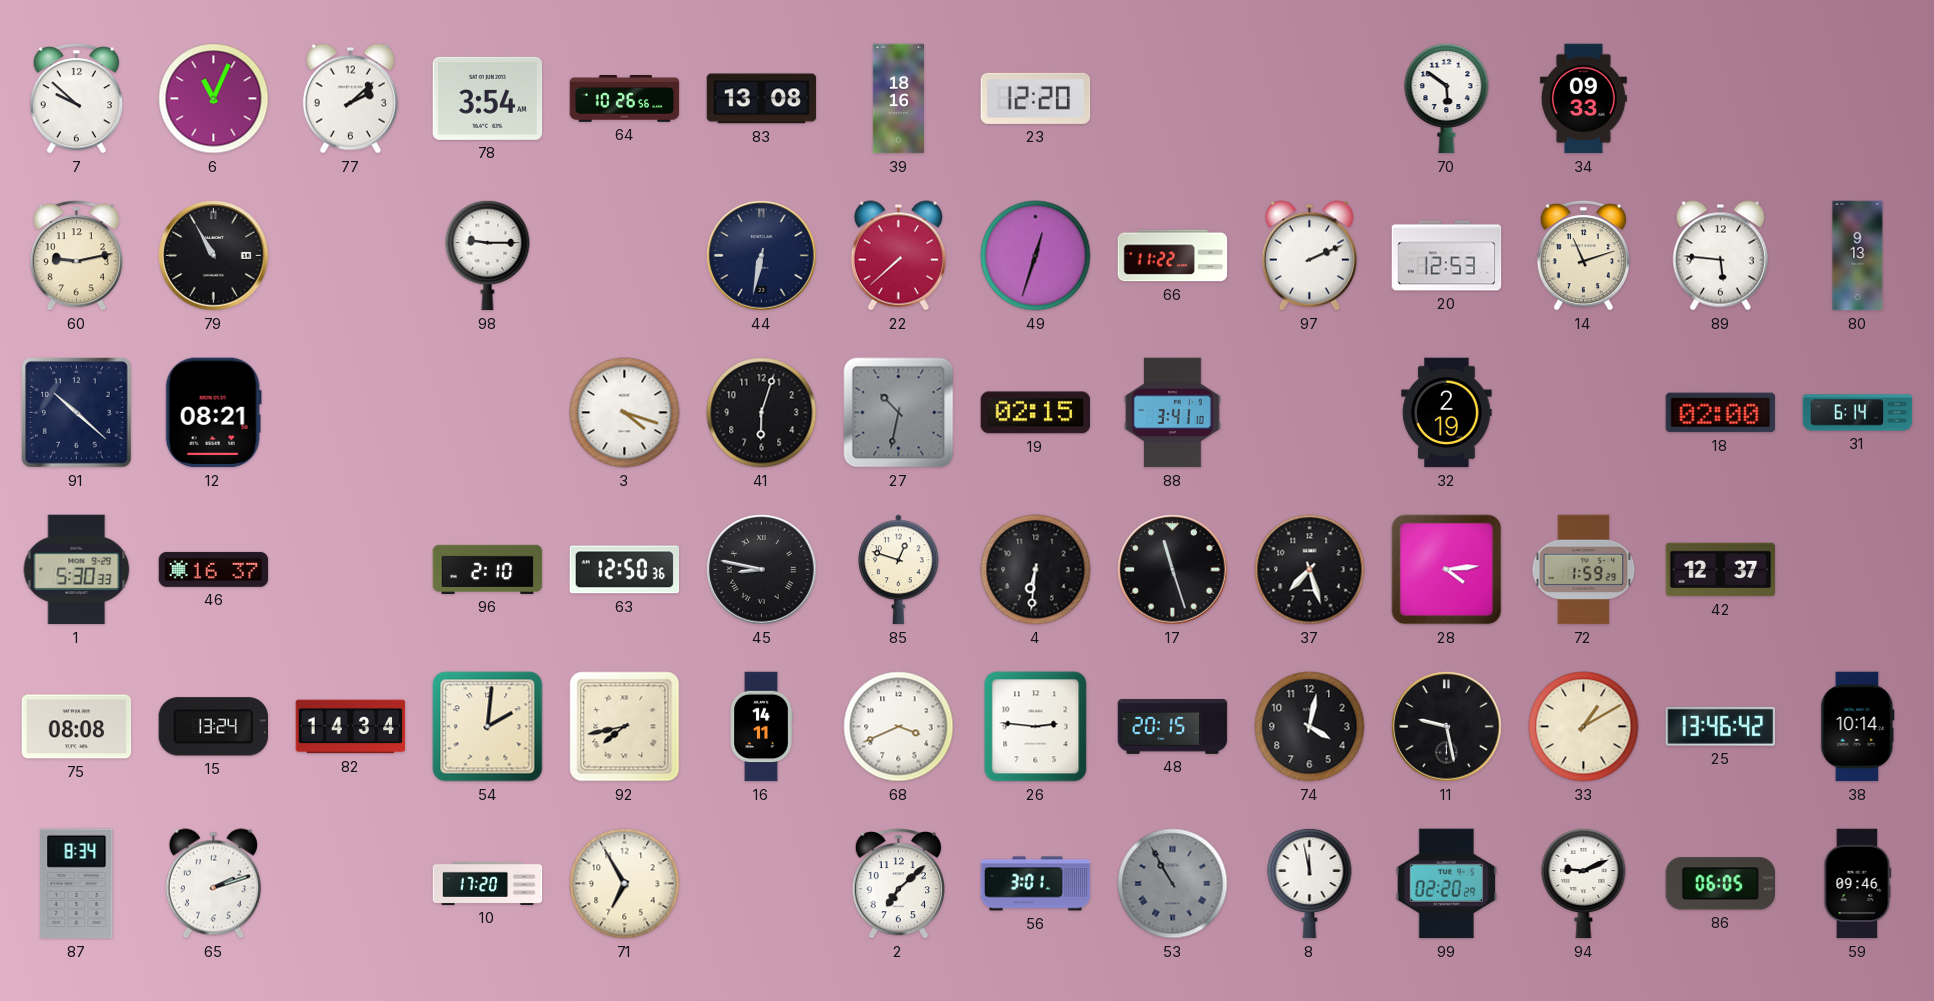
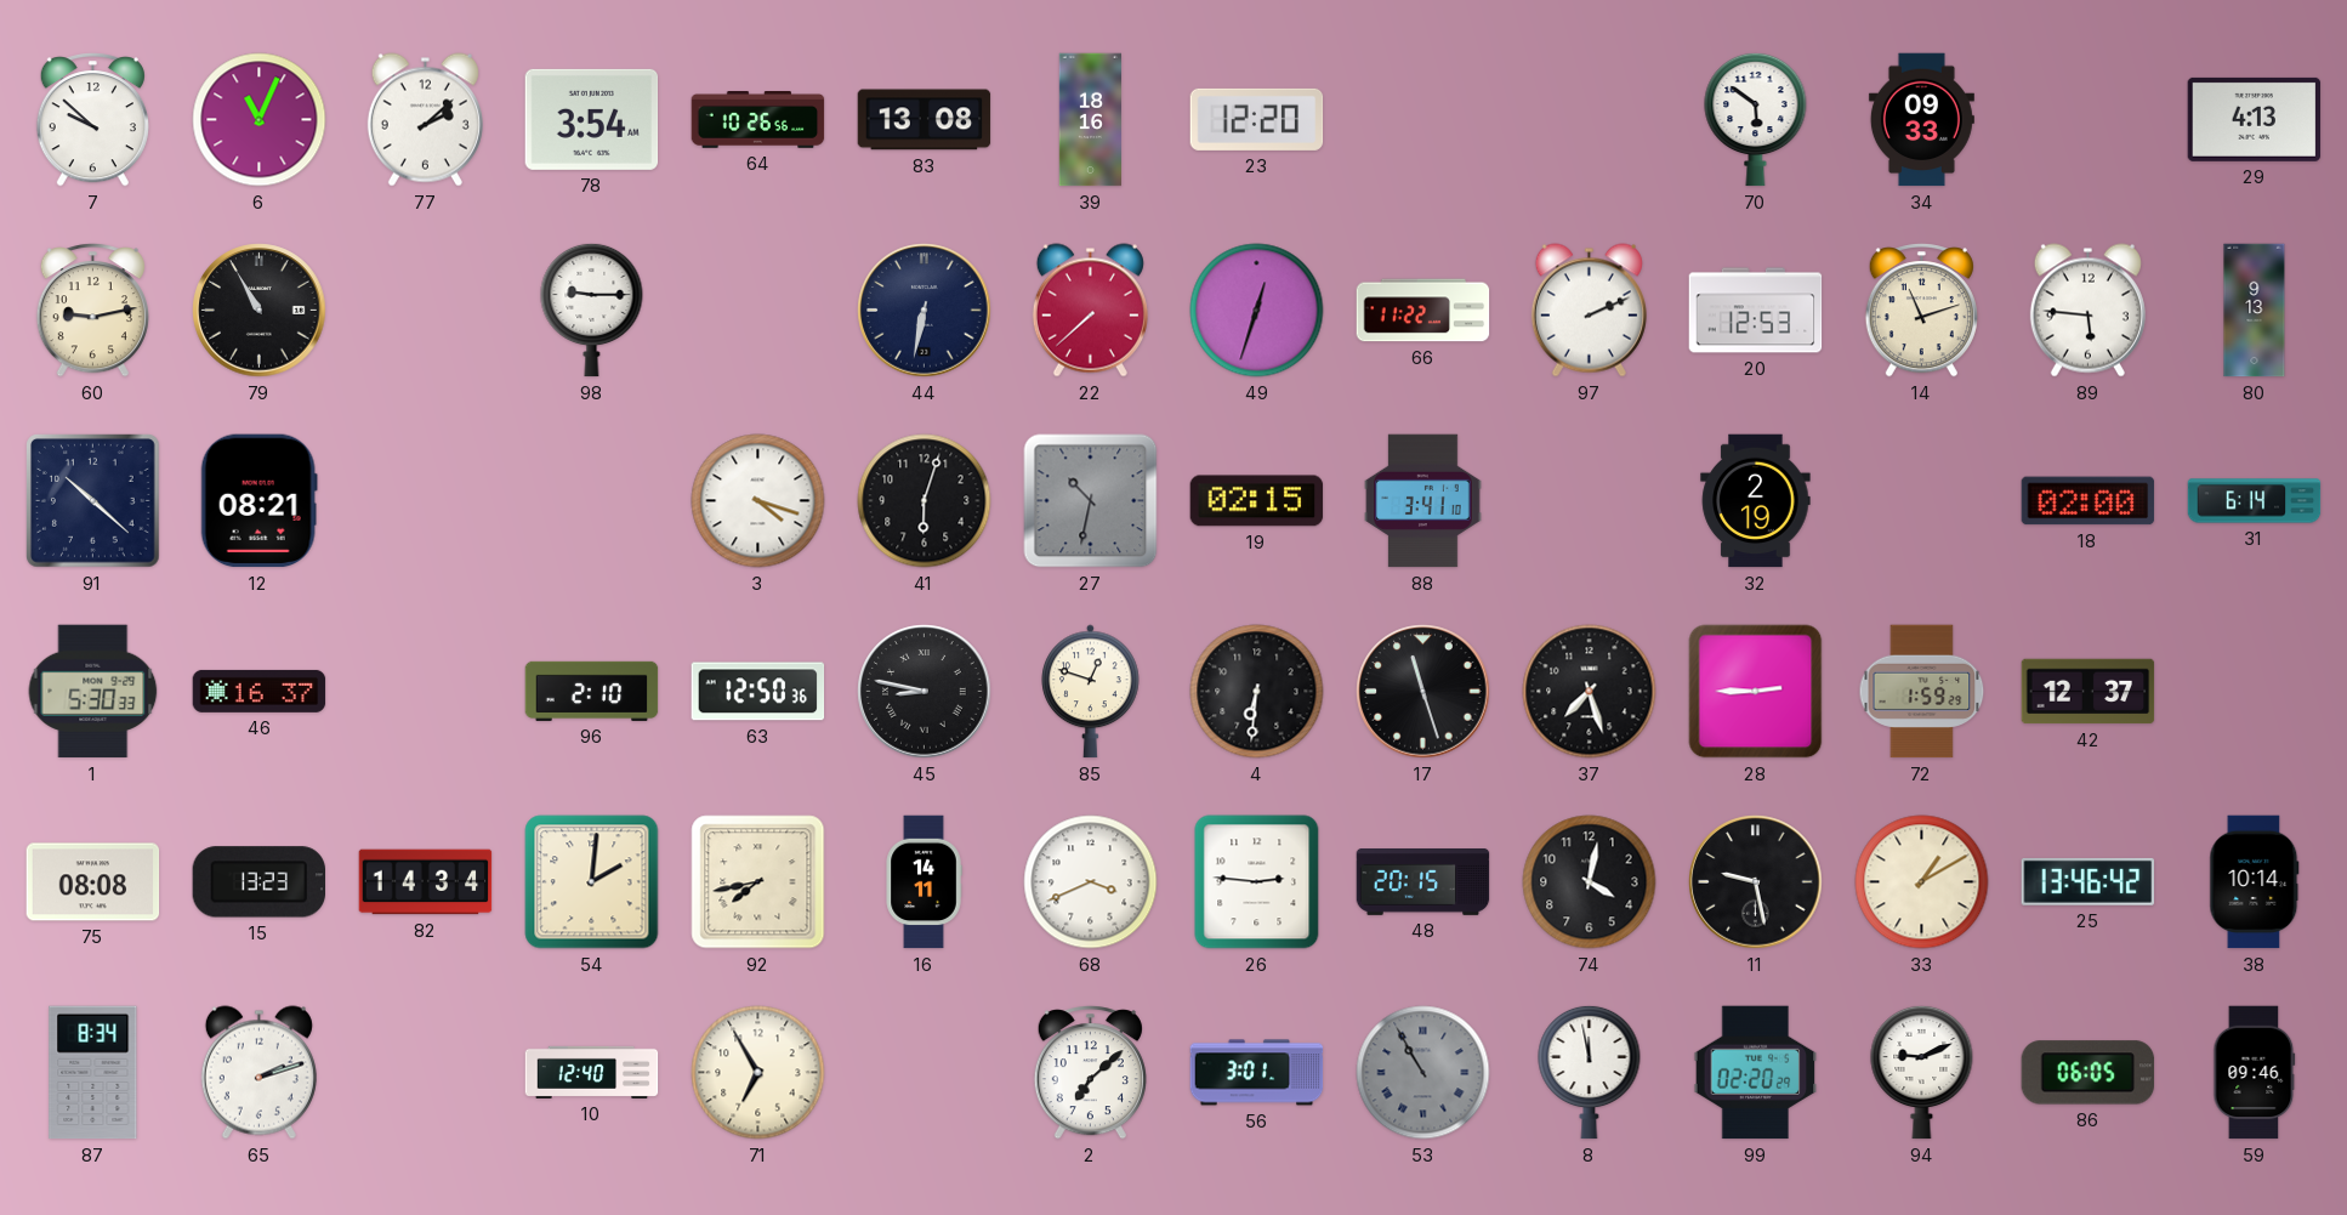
29: none -> 4:13 (2255, 119)
28: 4:14 -> 2:45 (1756, 692)
15: 13:24 -> 13:23 (258, 882)
10: 17:20 -> 12:40 (592, 1072)
